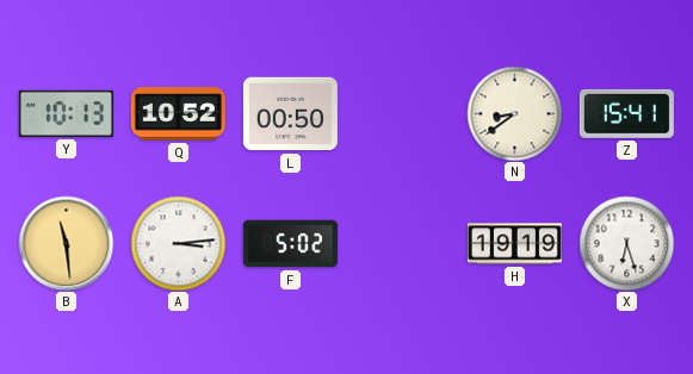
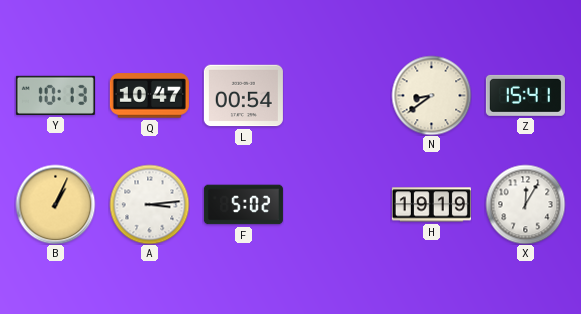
Q: 10:52 -> 10:47 (149, 96)
L: 00:50 -> 00:54 (243, 96)
B: 11:29 -> 1:04 (55, 204)
X: 6:27 -> 12:05 (525, 204)
